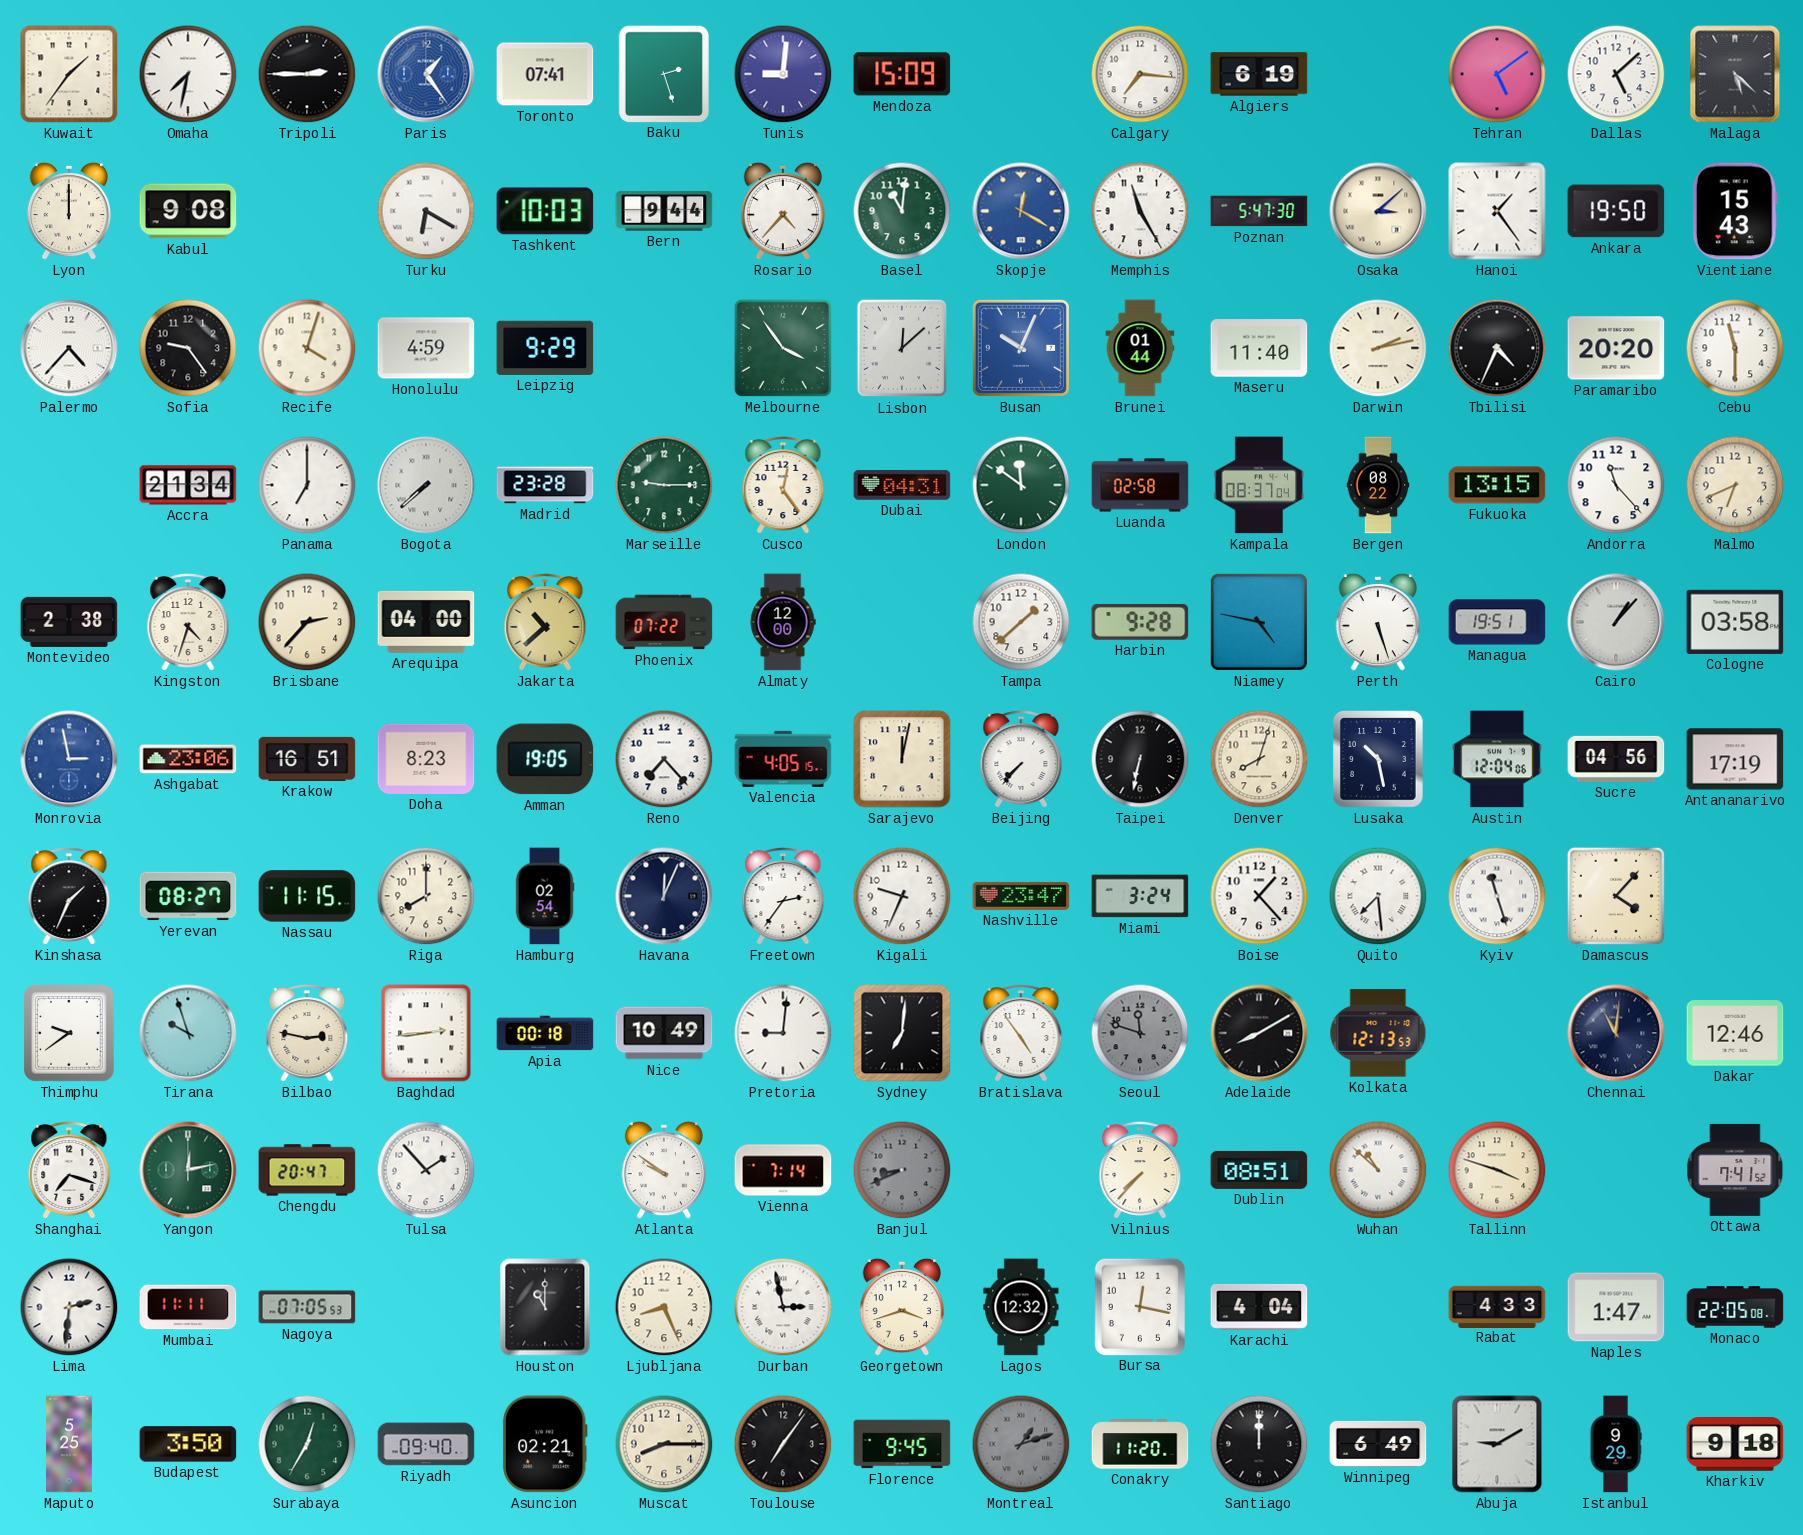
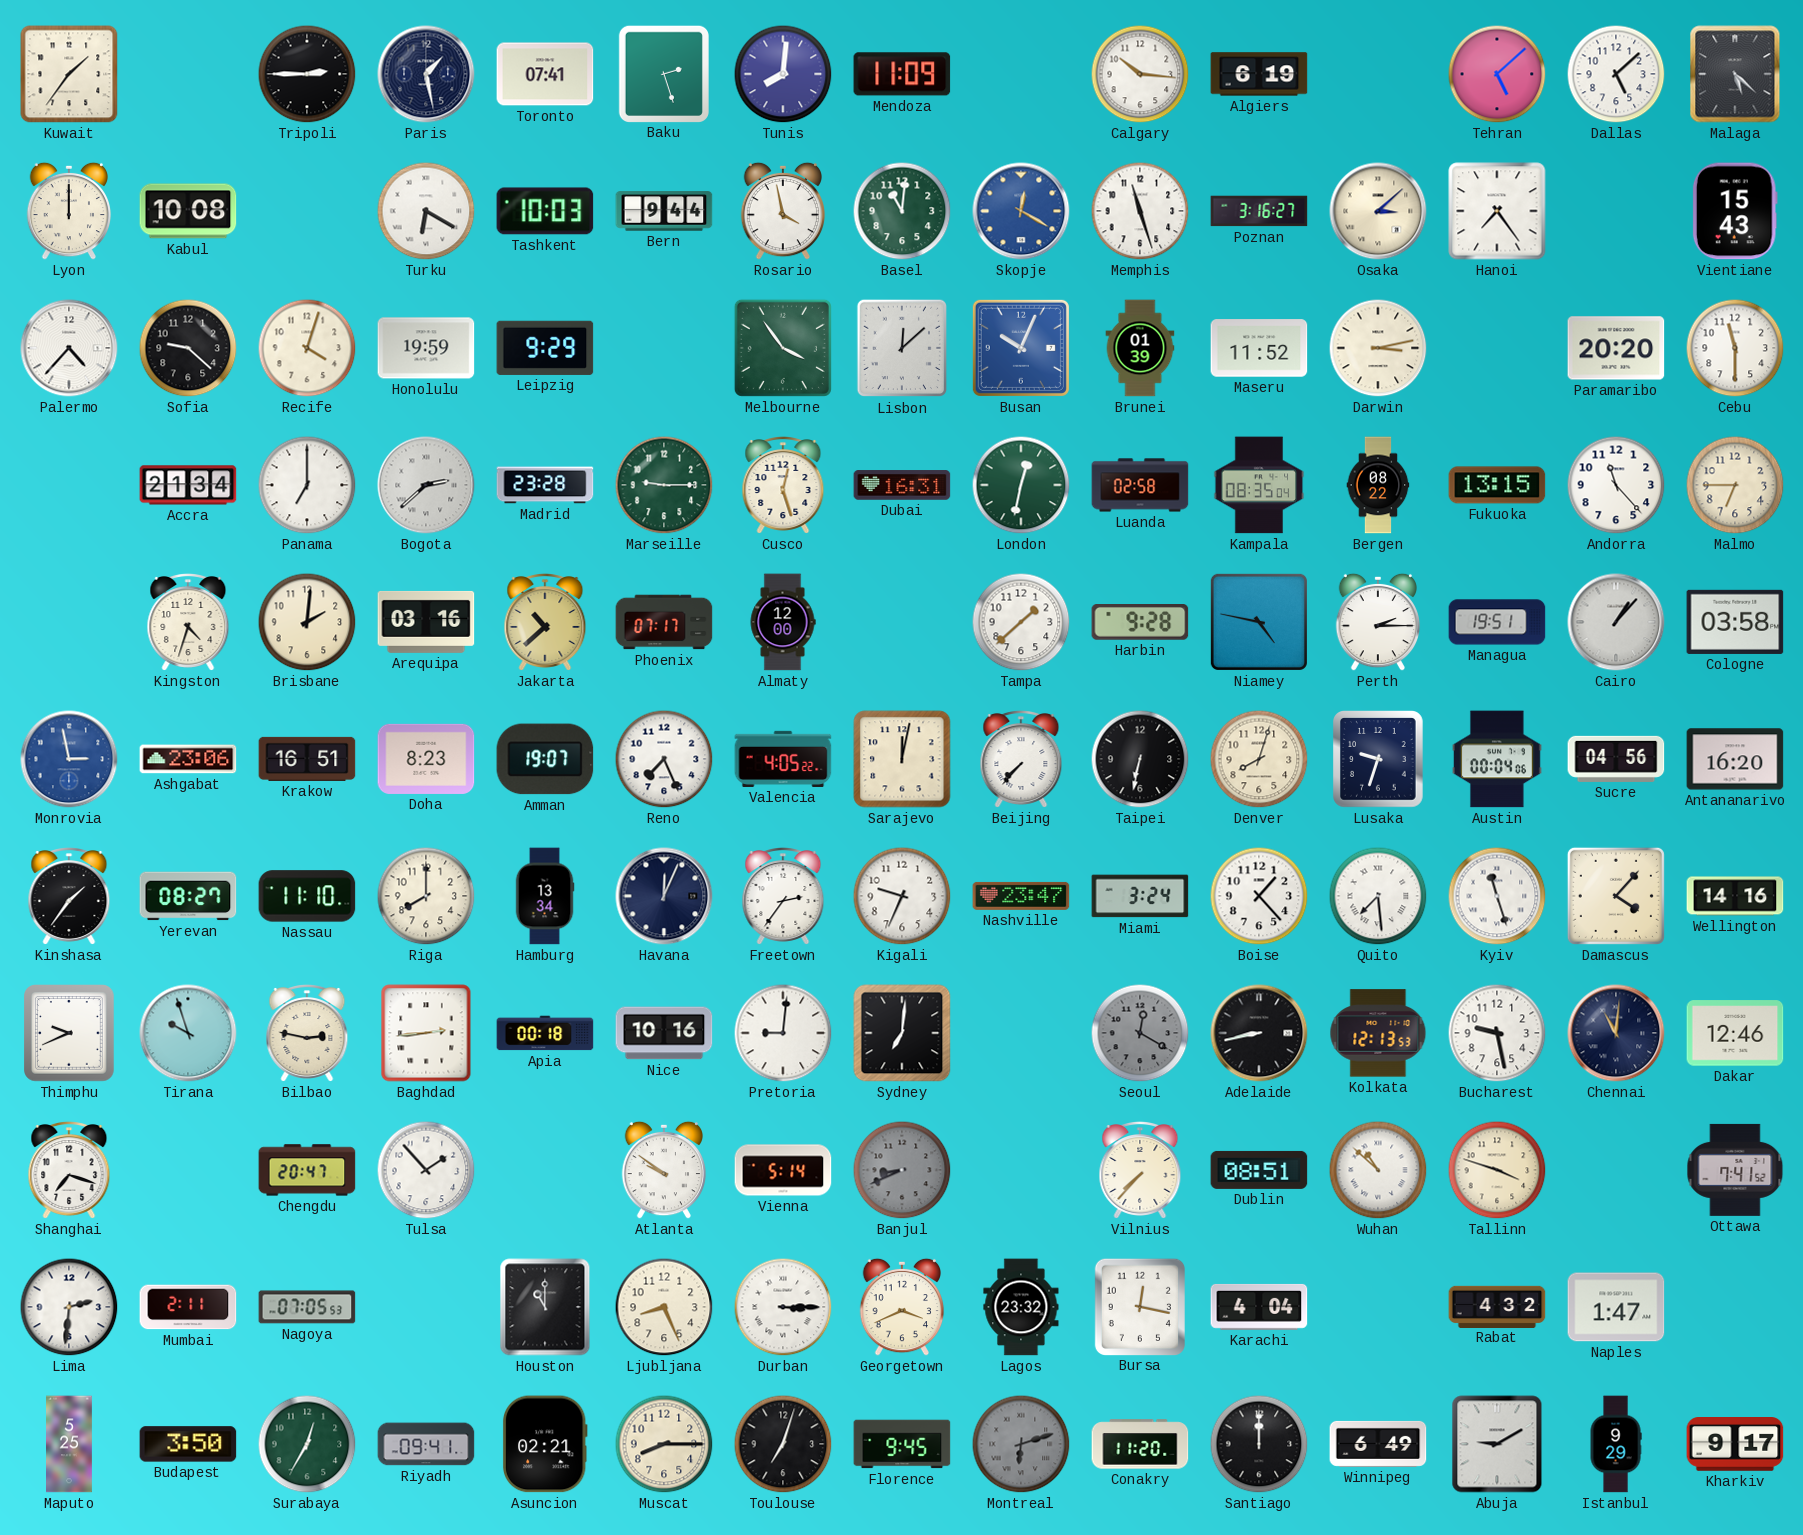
Omaha: 7:32 -> none (188, 74)
Paris: 1:24 -> 1:28 (426, 74)
Paris dial: blue -> navy (426, 74)
Tunis: 9:01 -> 8:01 (783, 74)
Mendoza: 15:09 -> 11:09 (902, 74)
Calgary: 7:16 -> 10:16 (1140, 74)
Tehran: 5:09 -> 5:08 (1497, 74)
Kabul: 9:08 -> 10:08 (188, 211)
Rosario: 4:37 -> 3:58 (783, 211)
Memphis: 11:25 -> 11:27 (1140, 211)
Poznan: 5:47 -> 3:16 (1259, 211)
Hanoi: 1:24 -> 7:24 (1497, 211)
Ankara: 19:50 -> none (1616, 211)
Sofia: 9:24 -> 9:22 (188, 348)
Honolulu: 4:59 -> 19:59 (426, 348)
Brunei: 01:44 -> 01:39 (1140, 348)
Maseru: 11:40 -> 11:52 (1259, 348)
Darwin: 2:13 -> 3:13 (1378, 348)
Tbilisi: 4:34 -> none (1497, 348)
Bogota: 7:38 -> 2:38 (426, 485)
Cusco: 12:24 -> 12:27 (783, 486)
Dubai: 04:31 -> 16:31 (902, 485)
London: 11:51 -> 12:32 (1021, 485)
Kampala: 08:37 -> 08:35 (1259, 485)
Malmo: 6:41 -> 6:45 (1735, 485)
Montevideo: 2:38 -> none (69, 622)
Brisbane: 2:37 -> 2:01 (307, 622)
Arequipa: 04:00 -> 03:16 (426, 622)
Phoenix: 07:22 -> 07:17 (664, 622)
Perth: 5:27 -> 2:15 (1378, 622)
Amman: 19:05 -> 19:07 (545, 759)
Reno: 7:23 -> 7:26 (664, 759)
Valencia: 4:05:15 -> 4:05:22 (783, 759)
Lusaka: 10:28 -> 9:33 (1379, 760)
Austin: 12:04 -> 00:04 (1497, 759)
Antananarivo: 17:19 -> 16:20 (1735, 759)
Kinshasa: 1:34 -> 1:36 (69, 897)
Nassau: 11:15 -> 11:10 (307, 896)
Hamburg: 02:54 -> 13:34 (545, 896)
Wellington: none -> 14:16 (1735, 896)
Thimphu: 9:39 -> 9:41 (70, 1034)
Nice: 10:49 -> 10:16 (664, 1033)
Bratislava: 4:54 -> none (1021, 1034)
Seoul: 11:48 -> 12:20 (1140, 1033)
Adelaide: 8:10 -> 8:43 (1259, 1033)
Bucharest: none -> 9:28 (1497, 1033)
Yangon: 12:13 -> none (188, 1170)
Vienna: 7:14 -> 5:14 (783, 1170)
Mumbai: 11:11 -> 2:11 (188, 1307)
Durban: 2:58 -> 3:15 (783, 1307)
Georgetown: 3:42 -> 3:41 (902, 1307)
Lagos: 12:32 -> 23:32 (1021, 1307)
Rabat: 4:33 -> 4:32 (1497, 1306)
Monaco: 22:05 -> none (1735, 1307)
Riyadh: 09:40 -> 09:41 (426, 1444)
Toulouse: 7:06 -> 7:03 (783, 1444)
Montreal: 1:12 -> 6:12 (1021, 1444)
Kharkiv: 9:18 -> 9:17 (1735, 1445)
